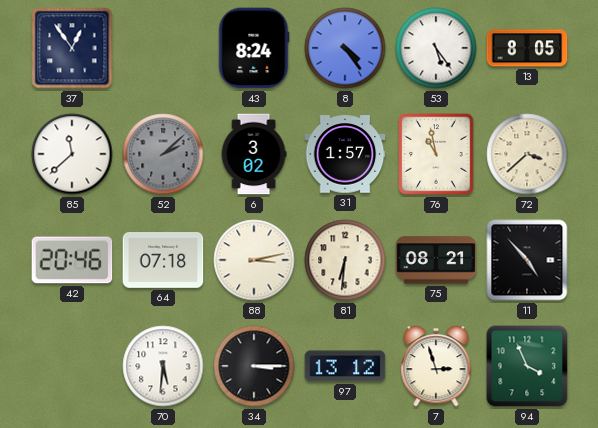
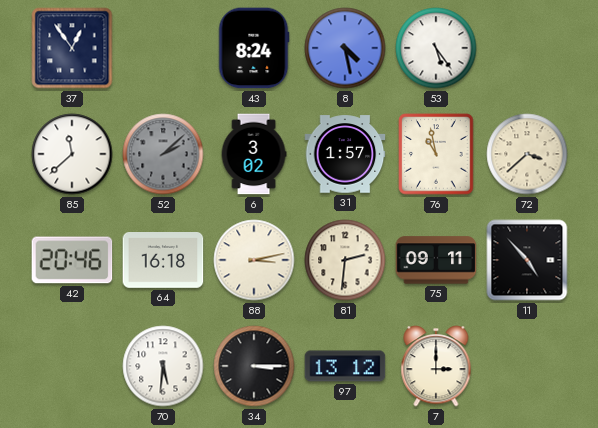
8: 4:24 -> 4:28 (345, 48)
13: 8:05 -> none (527, 48)
64: 07:18 -> 16:18 (163, 260)
81: 6:31 -> 2:31 (345, 260)
75: 08:21 -> 09:11 (436, 260)
7: 2:57 -> 3:00 (436, 366)
94: 3:56 -> none (527, 366)
